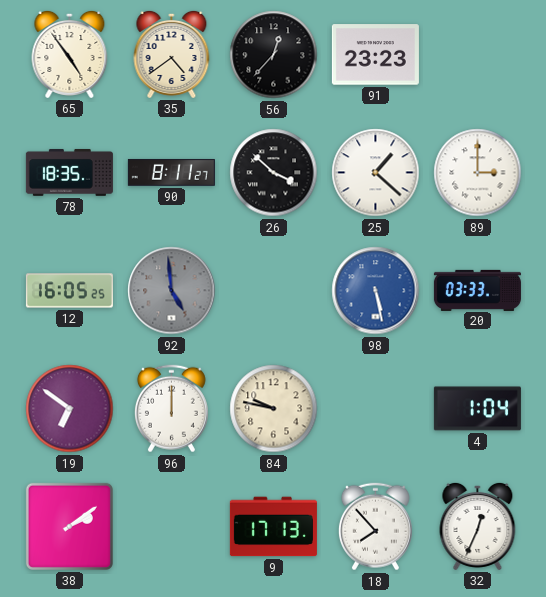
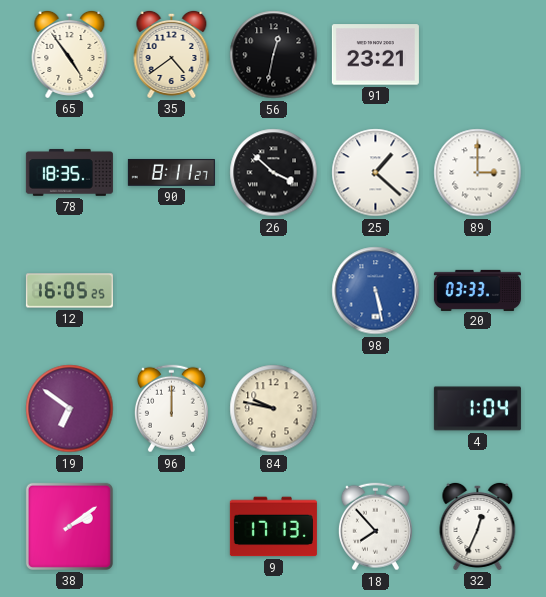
56: 12:37 -> 12:32 (274, 55)
91: 23:23 -> 23:21 (375, 55)
92: 4:59 -> none (172, 291)
